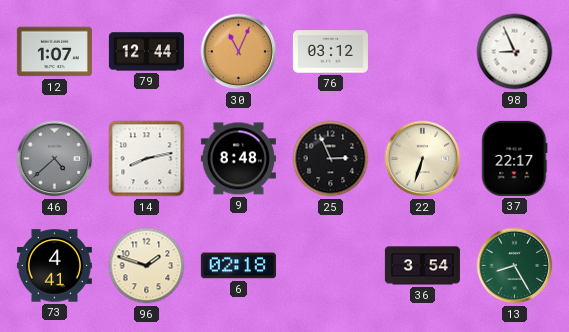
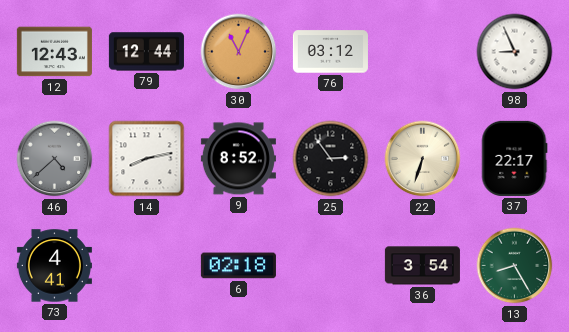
12: 1:07 -> 12:43 (54, 52)
9: 8:48 -> 8:52 (238, 159)
25: 2:56 -> 2:54 (331, 159)
96: 1:48 -> none (147, 266)
